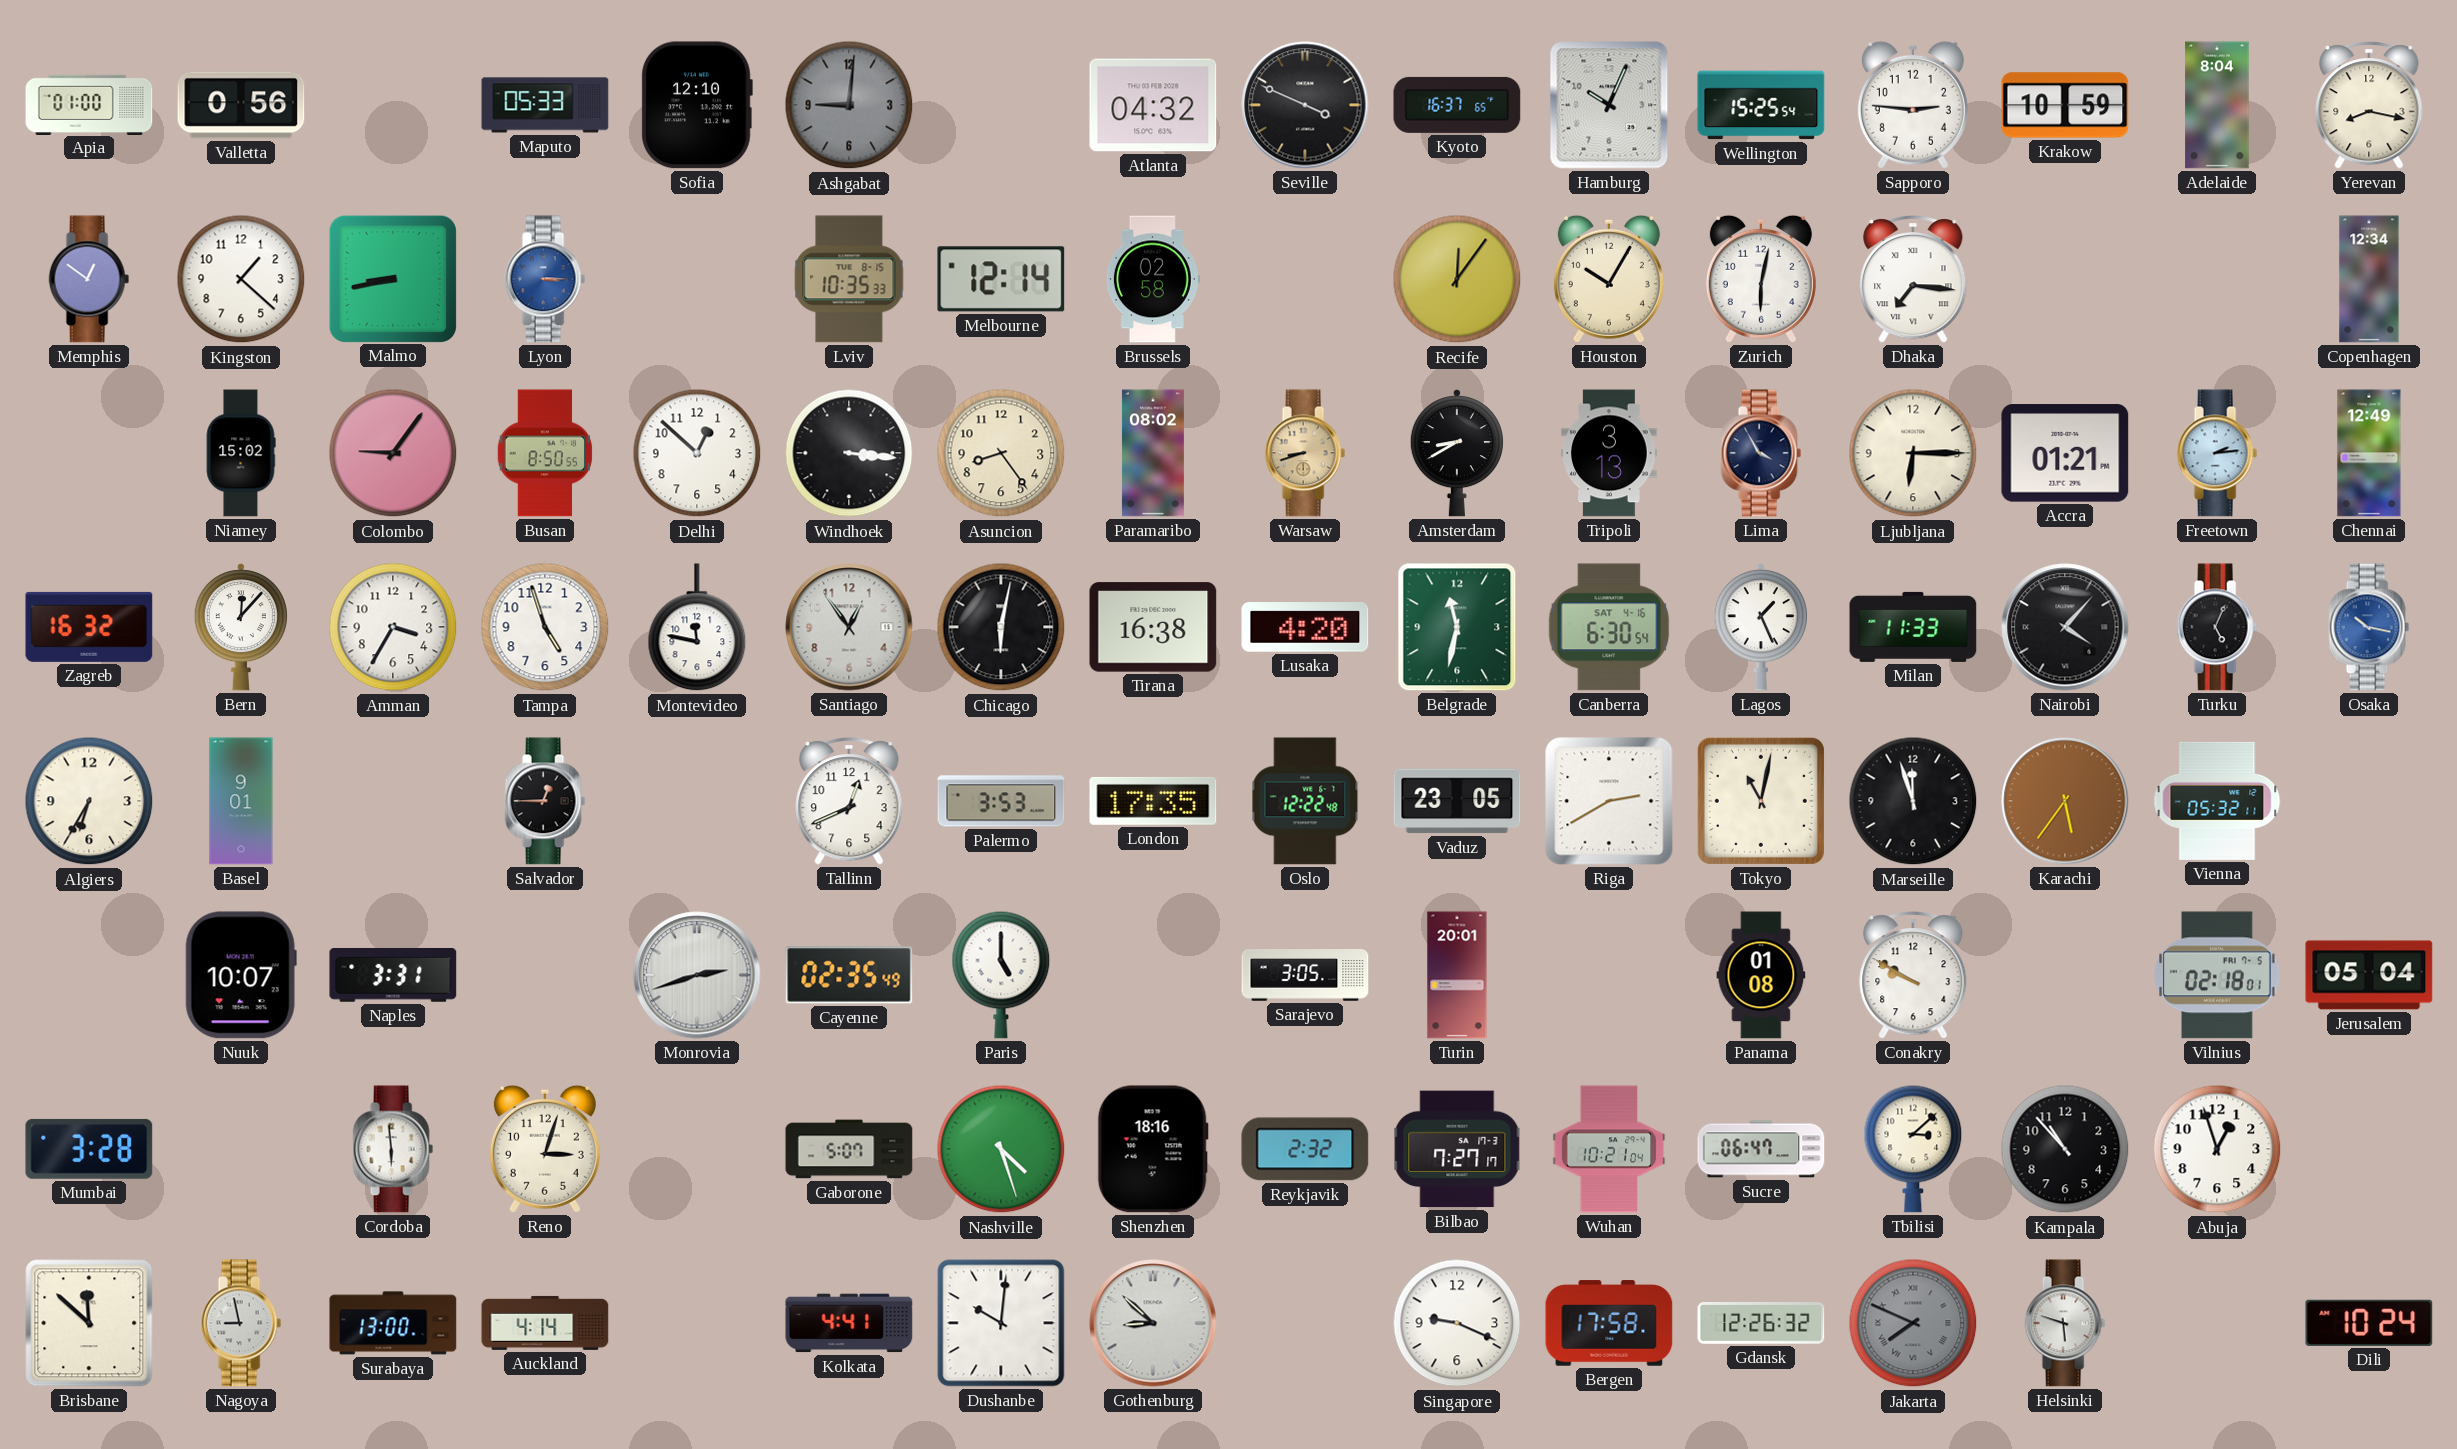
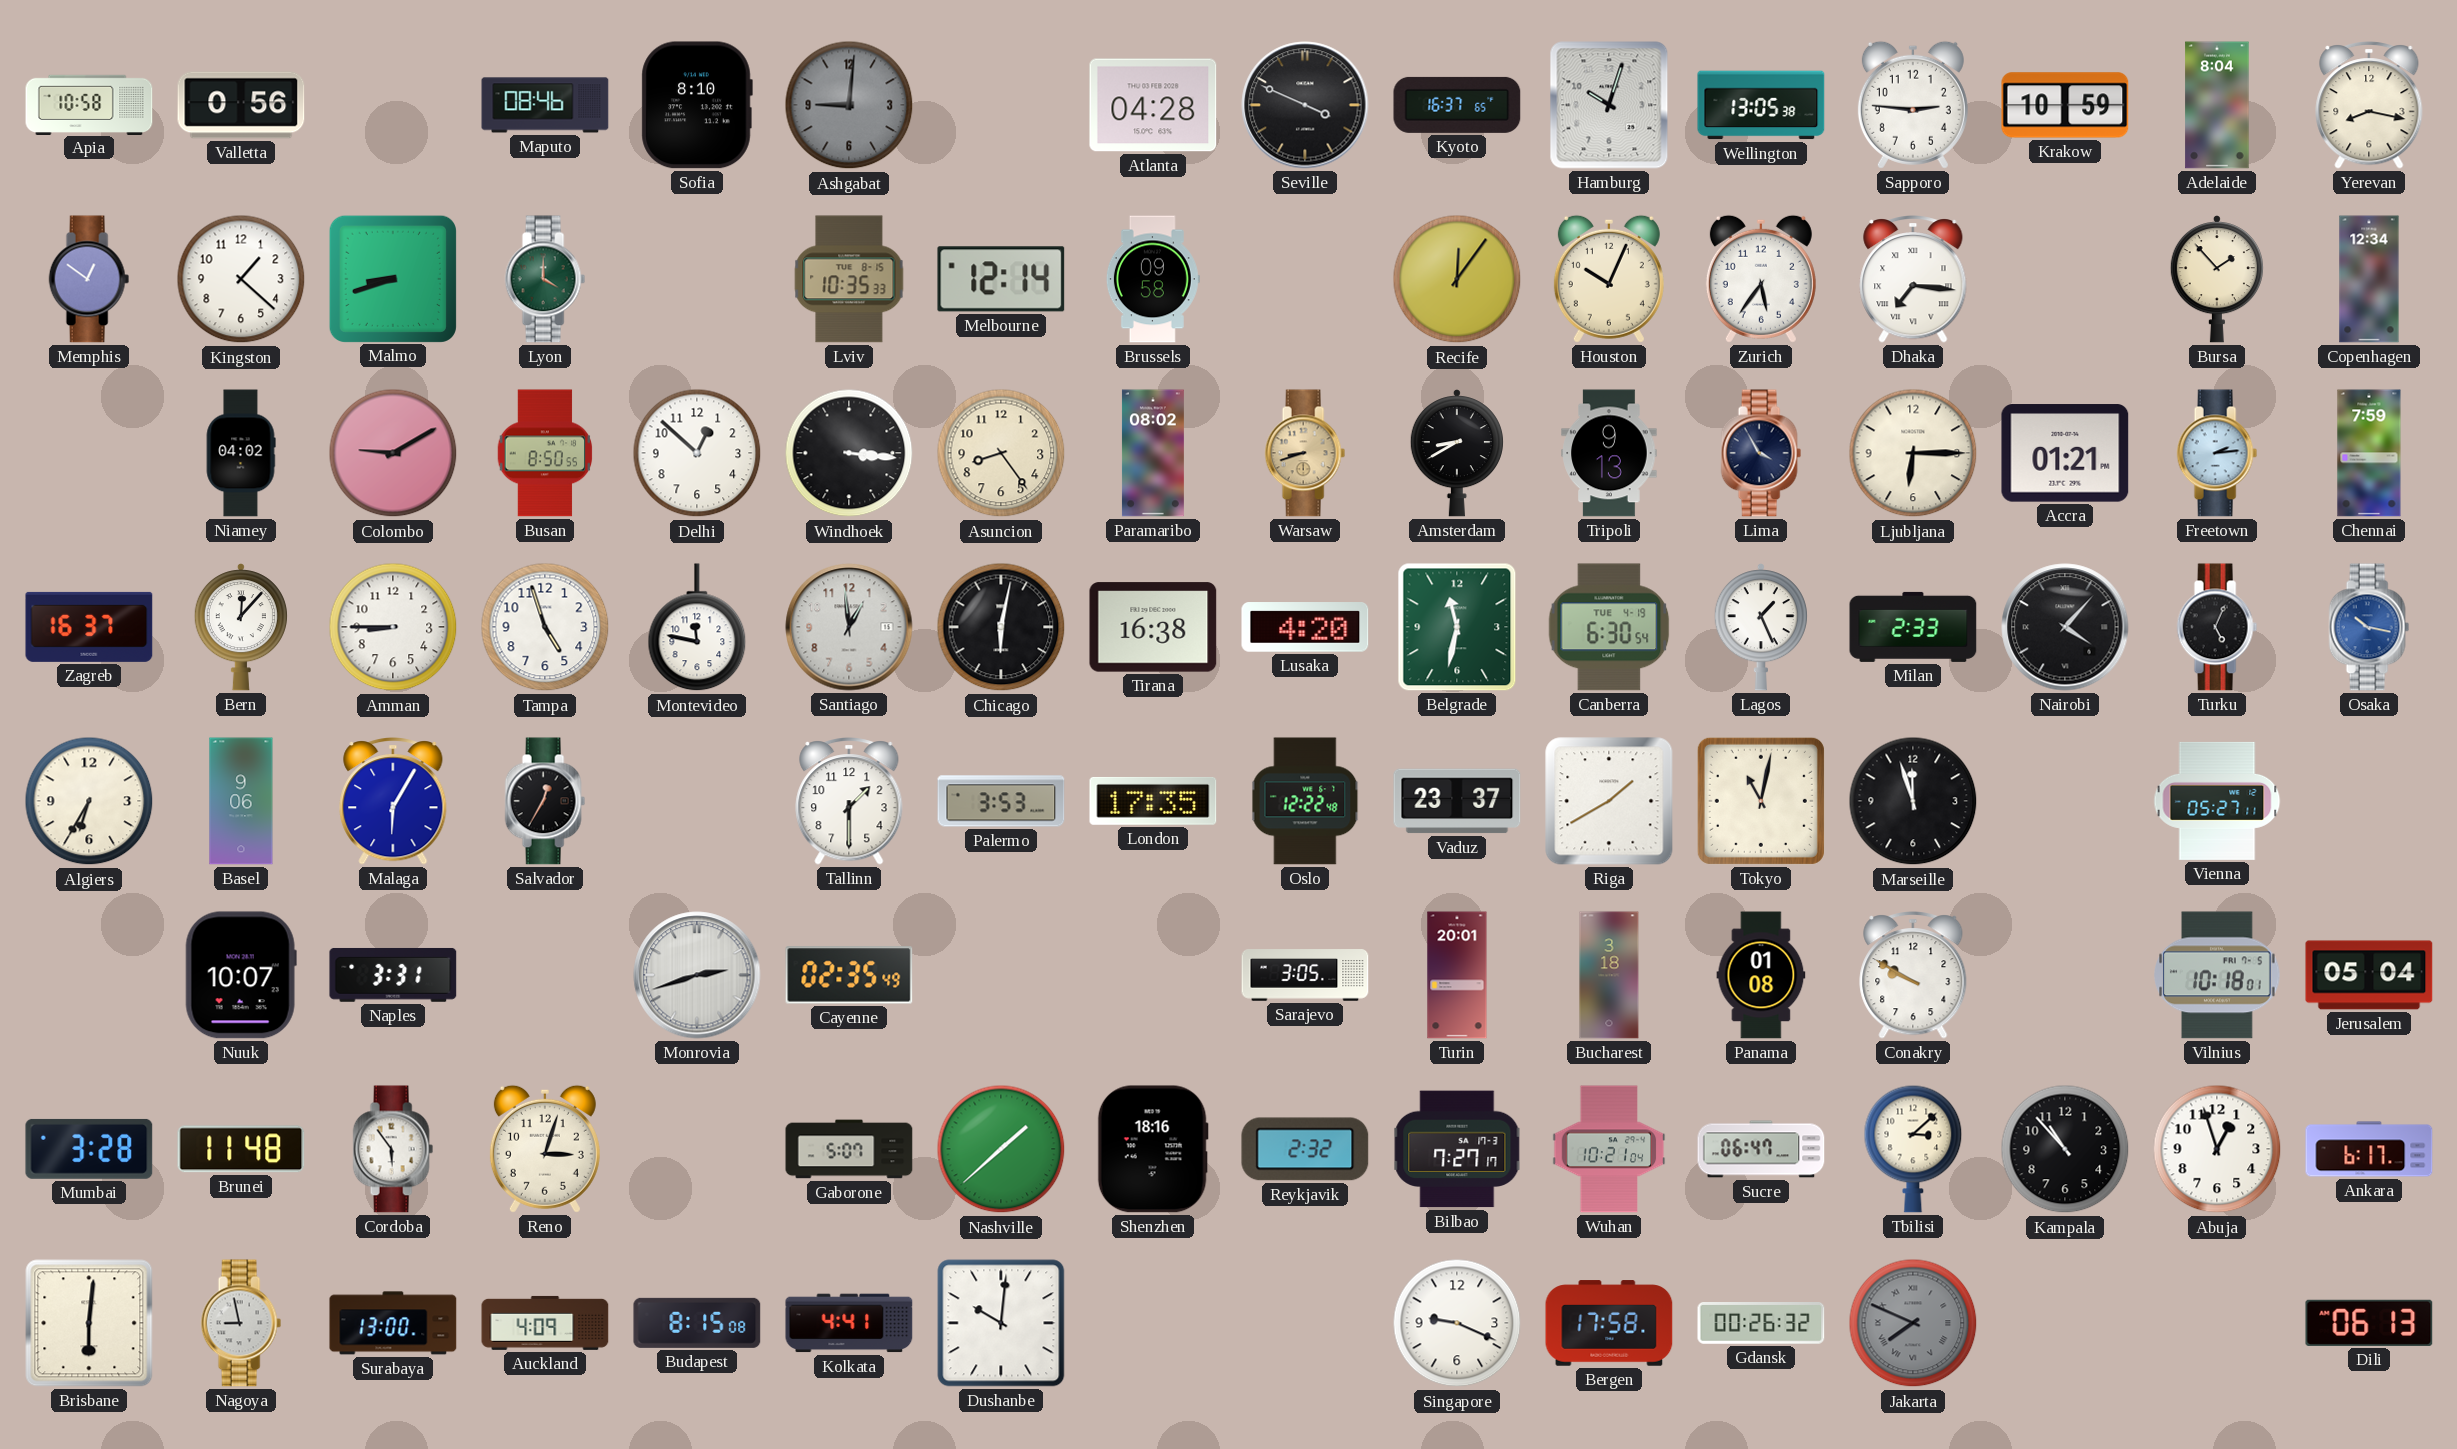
Apia: 01:00 -> 10:58 (89, 104)
Maputo: 05:33 -> 08:46 (545, 105)
Sofia: 12:10 -> 8:10 (697, 105)
Atlanta: 04:32 -> 04:28 (1153, 105)
Hamburg: 10:04 -> 10:03 (1609, 105)
Wellington: 15:25 -> 13:05 (1761, 105)
Malmo: 8:43 -> 8:42 (392, 278)
Lyon: 3:15 -> 4:00 (545, 279)
Lyon dial: blue -> green (545, 279)
Brussels: 02:58 -> 09:58 (1153, 279)
Houston: 10:05 -> 10:04 (1609, 279)
Zurich: 6:02 -> 5:36 (1761, 279)
Bursa: none -> 1:53 (2217, 280)
Niamey: 15:02 -> 04:02 (241, 453)
Colombo: 9:06 -> 9:10 (393, 453)
Tripoli: 3:13 -> 9:13 (1609, 453)
Chennai: 12:49 -> 7:59 (2369, 453)
Zagreb: 16:32 -> 16:37 (89, 627)
Amman: 3:35 -> 8:45 (393, 627)
Santiago: 12:54 -> 12:59 (849, 627)
Canberra date: SAT 4-16 -> TUE 4-19 (1609, 627)
Milan: 11:33 -> 2:33 (1913, 627)
Basel: 9:01 -> 9:06 (241, 801)
Malaga: none -> 6:05 (393, 801)
Salvador: 12:45 -> 12:35 (545, 801)
Tallinn: 12:41 -> 1:30 (849, 801)
Vaduz: 23:05 -> 23:37 (1457, 801)
Riga: 2:40 -> 1:40 (1609, 801)
Karachi: 5:36 -> none (2065, 801)
Vienna: 05:32 -> 05:27 (2217, 801)
Paris: 5:00 -> none (1001, 975)
Bucharest: none -> 3:18 (1609, 975)
Vilnius: 02:18 -> 10:18 (2217, 975)
Brunei: none -> 11:48 (241, 1149)
Cordoba: 5:59 -> 5:54 (393, 1149)
Nashville: 4:27 -> 1:38 (1001, 1149)
Ankara: none -> 6:17 (2369, 1149)
Brisbane: 11:52 -> 6:01 (89, 1323)
Auckland: 4:14 -> 4:09 (545, 1323)
Budapest: none -> 8:15 (697, 1323)
Gothenburg: 8:52 -> none (1153, 1323)
Gdansk: 12:26 -> 00:26 (1761, 1324)
Helsinki: 5:48 -> none (2065, 1323)
Dili: 10:24 -> 06:13 (2369, 1323)
